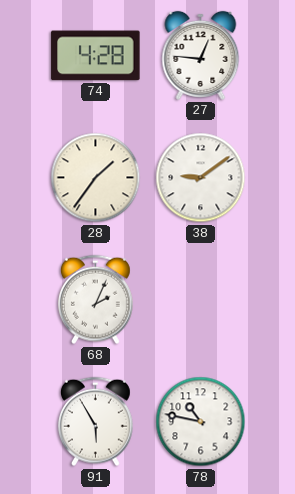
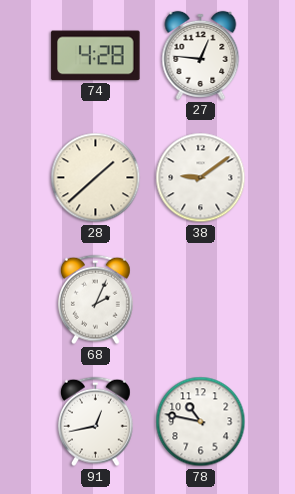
28: 1:36 -> 1:38 (96, 178)
91: 5:55 -> 12:43 (95, 422)
